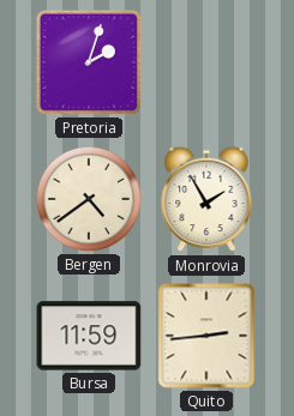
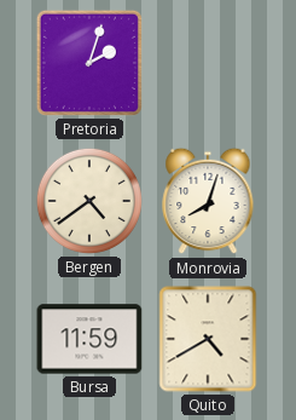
Monrovia: 1:55 -> 8:03 (208, 201)
Quito: 2:44 -> 4:40 (208, 339)
